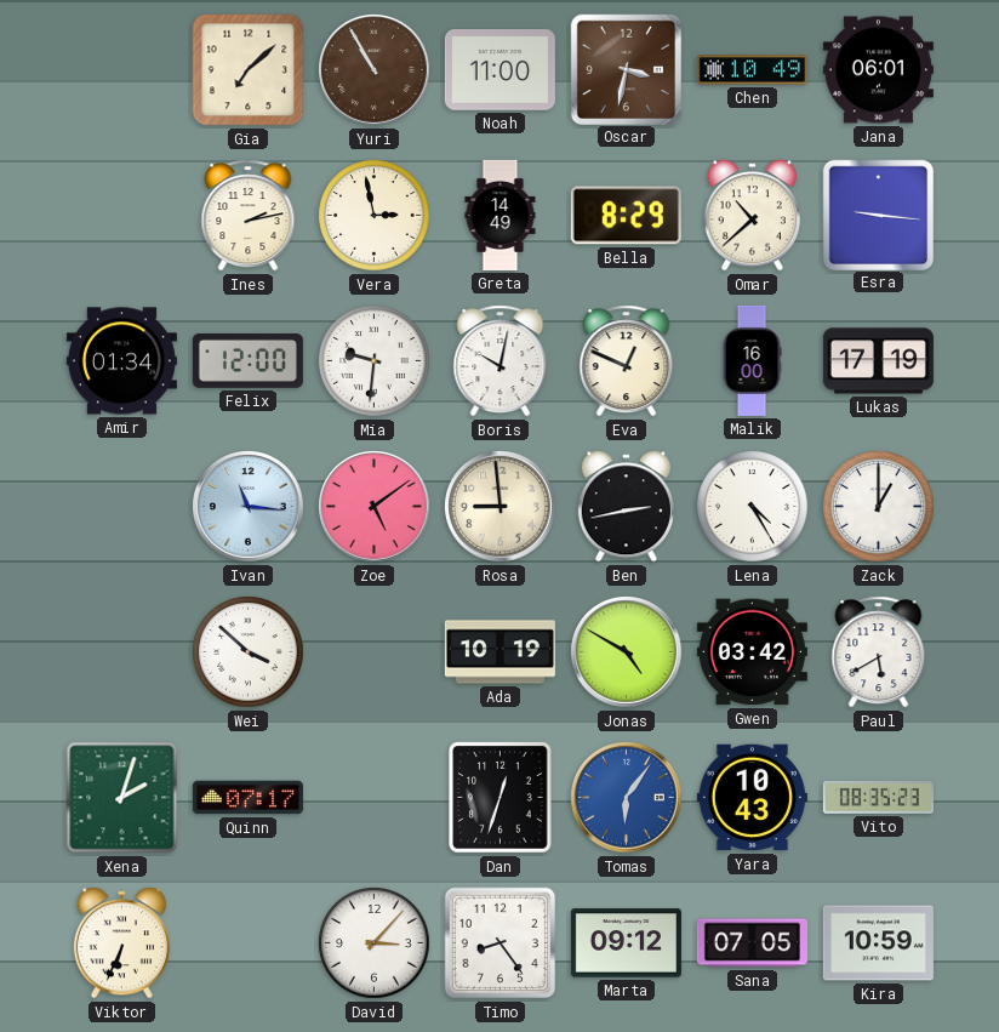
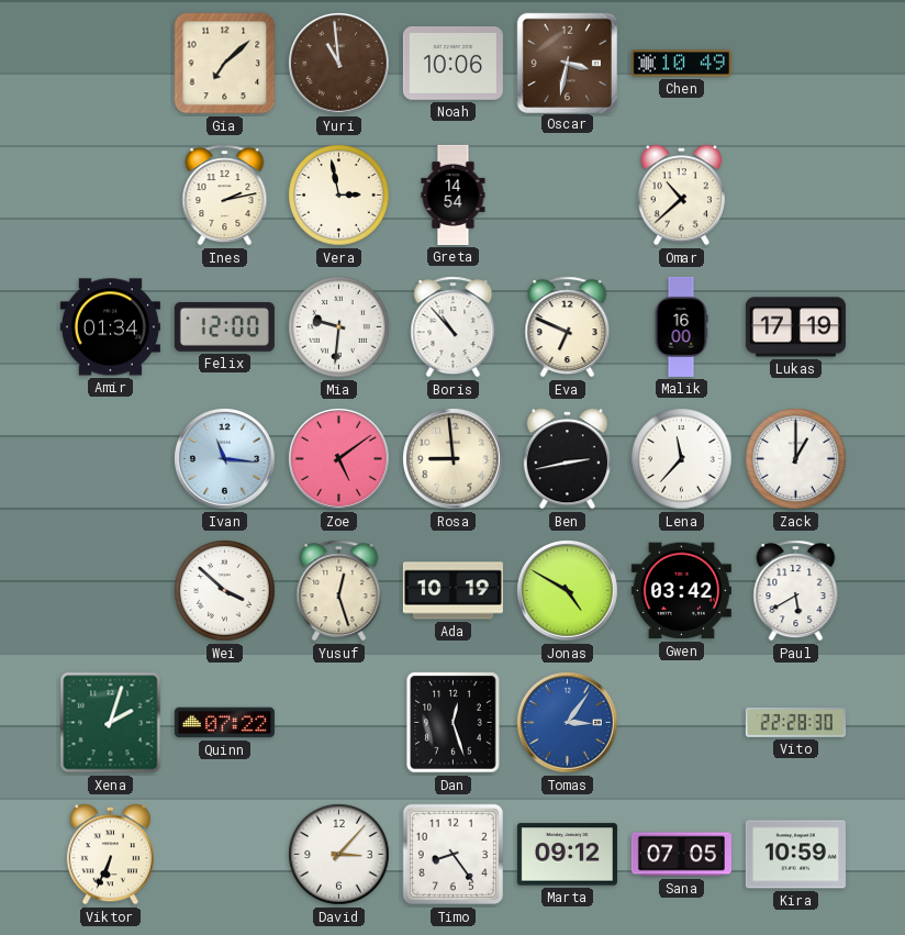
Yuri: 10:55 -> 10:59 (339, 64)
Noah: 11:00 -> 10:06 (452, 64)
Jana: 06:01 -> none (878, 70)
Greta: 14:49 -> 14:54 (454, 194)
Bella: 8:29 -> none (626, 216)
Esra: 9:16 -> none (878, 215)
Boris: 10:02 -> 10:53 (454, 327)
Eva: 12:49 -> 6:49 (568, 327)
Lena: 4:25 -> 11:37 (682, 459)
Yusuf: none -> 12:27 (339, 591)
Quinn: 07:17 -> 07:22 (224, 723)
Dan: 12:33 -> 12:27 (454, 723)
Tomas: 6:06 -> 3:06 (568, 723)
Yara: 10:43 -> none (752, 798)
Vito: 08:35 -> 22:28 (795, 723)
